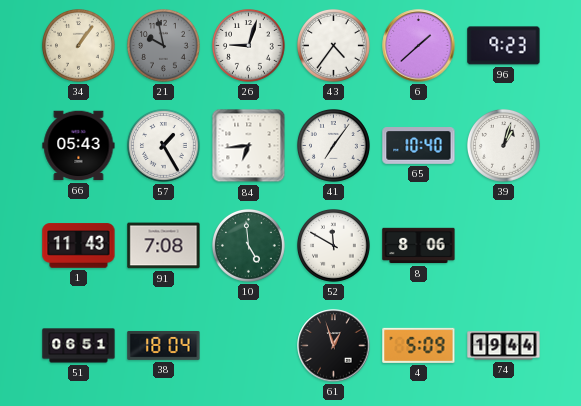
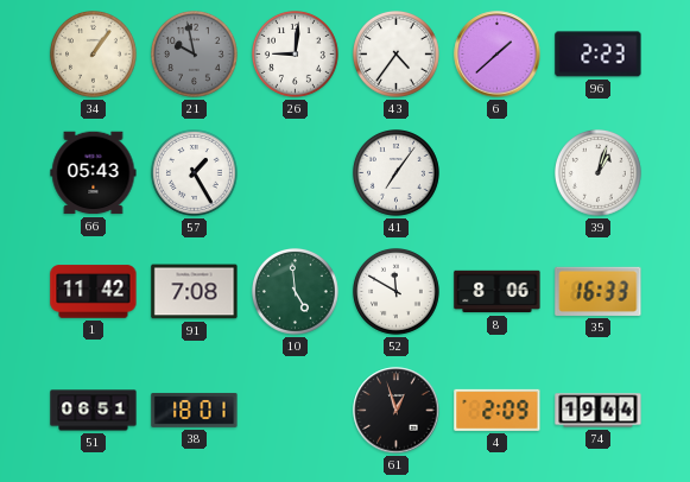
26: 9:03 -> 9:01 (296, 55)
96: 9:23 -> 2:23 (599, 55)
84: 6:44 -> none (249, 146)
65: 10:40 -> none (419, 146)
1: 11:43 -> 11:42 (94, 292)
35: none -> 16:33 (599, 291)
38: 18:04 -> 18:01 (195, 410)
4: 5:09 -> 2:09 (498, 410)
